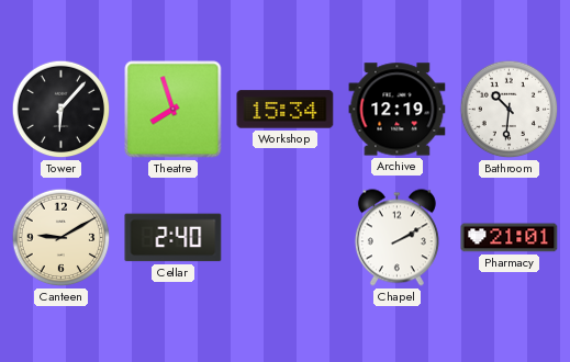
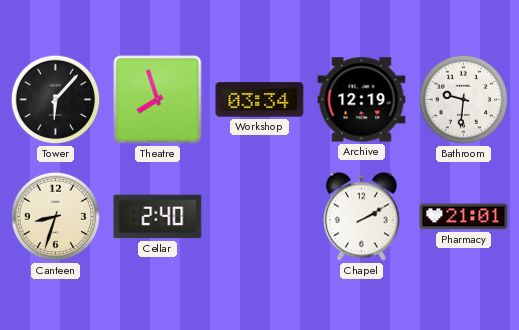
Workshop: 15:34 -> 03:34 (260, 100)
Bathroom: 10:31 -> 9:31 (464, 100)
Canteen: 9:10 -> 8:33 (56, 217)
